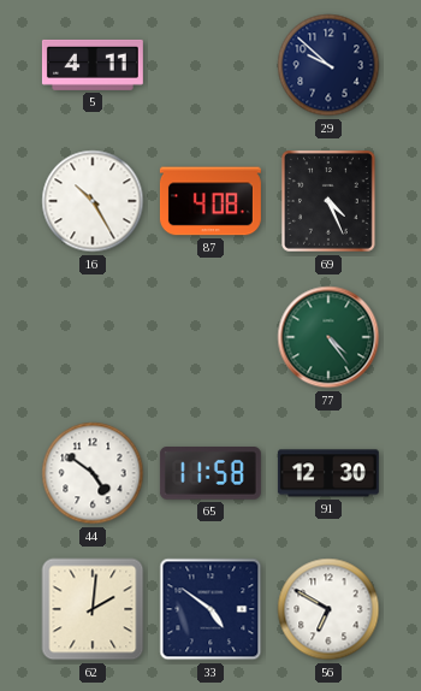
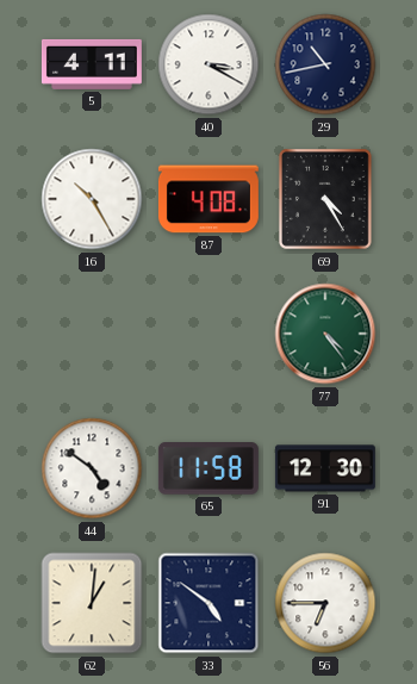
40: none -> 3:20 (208, 64)
29: 9:52 -> 10:43 (325, 64)
69: 4:26 -> 4:25 (325, 200)
62: 2:01 -> 1:01 (92, 603)
56: 6:50 -> 6:45 (325, 603)
